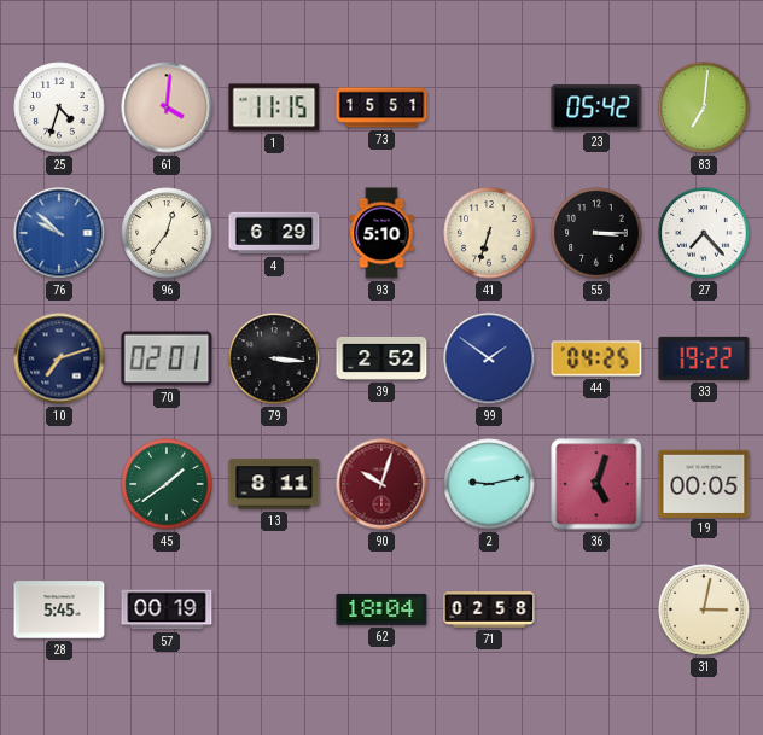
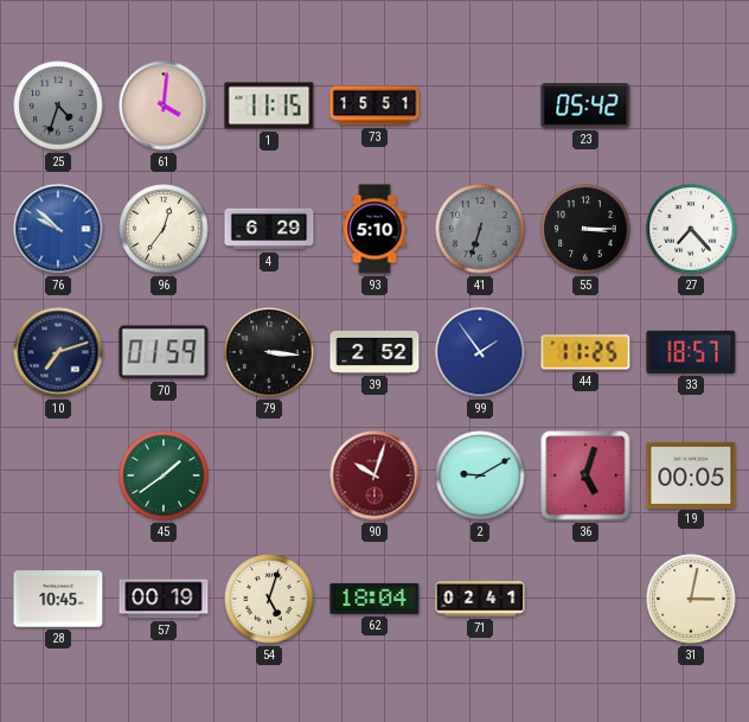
25 dial: white -> grey (58, 106)
83: 7:01 -> none (704, 107)
41 dial: cream -> grey (480, 229)
70: 02:01 -> 01:59 (164, 352)
99: 1:51 -> 1:54 (480, 352)
44: 04:25 -> 11:25 (585, 352)
33: 19:22 -> 18:57 (691, 352)
13: 8:11 -> none (274, 484)
2: 9:13 -> 9:10 (480, 475)
28: 5:45 -> 10:45 (58, 599)
54: none -> 5:03 (269, 599)
71: 02:58 -> 02:41 (480, 599)
